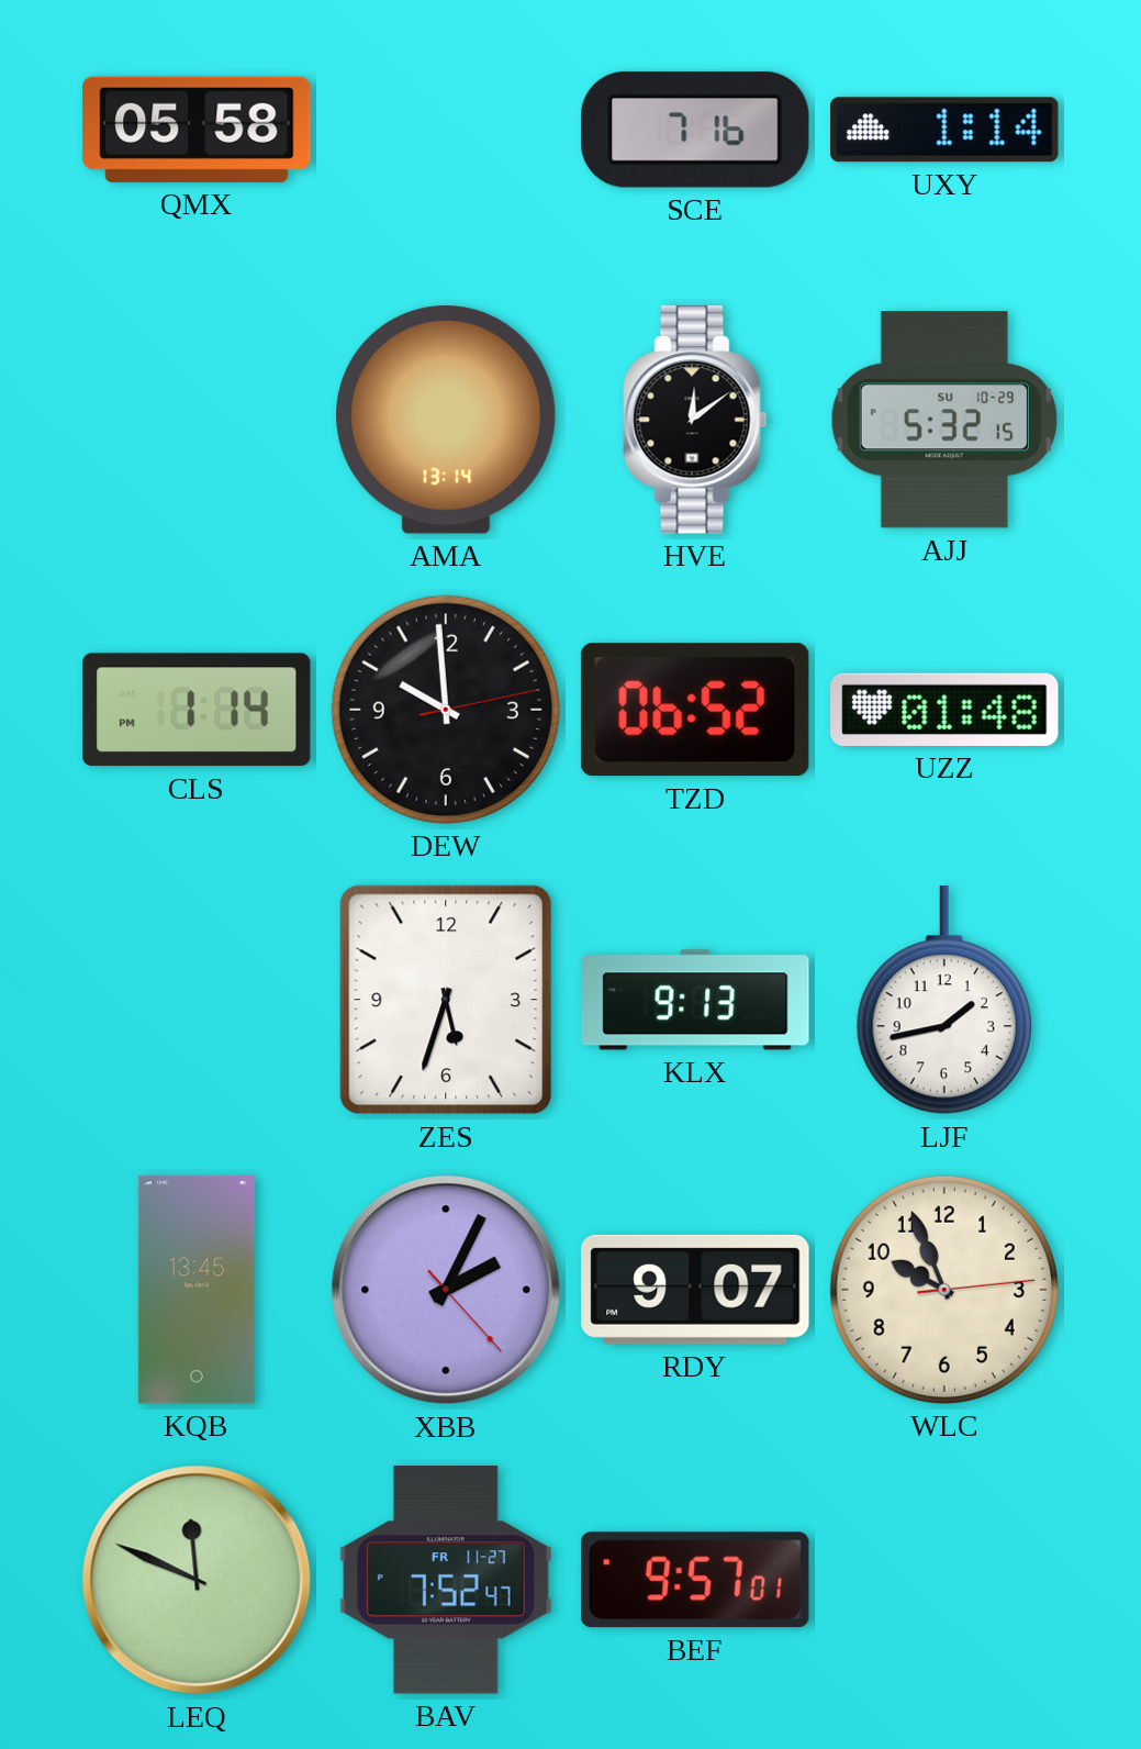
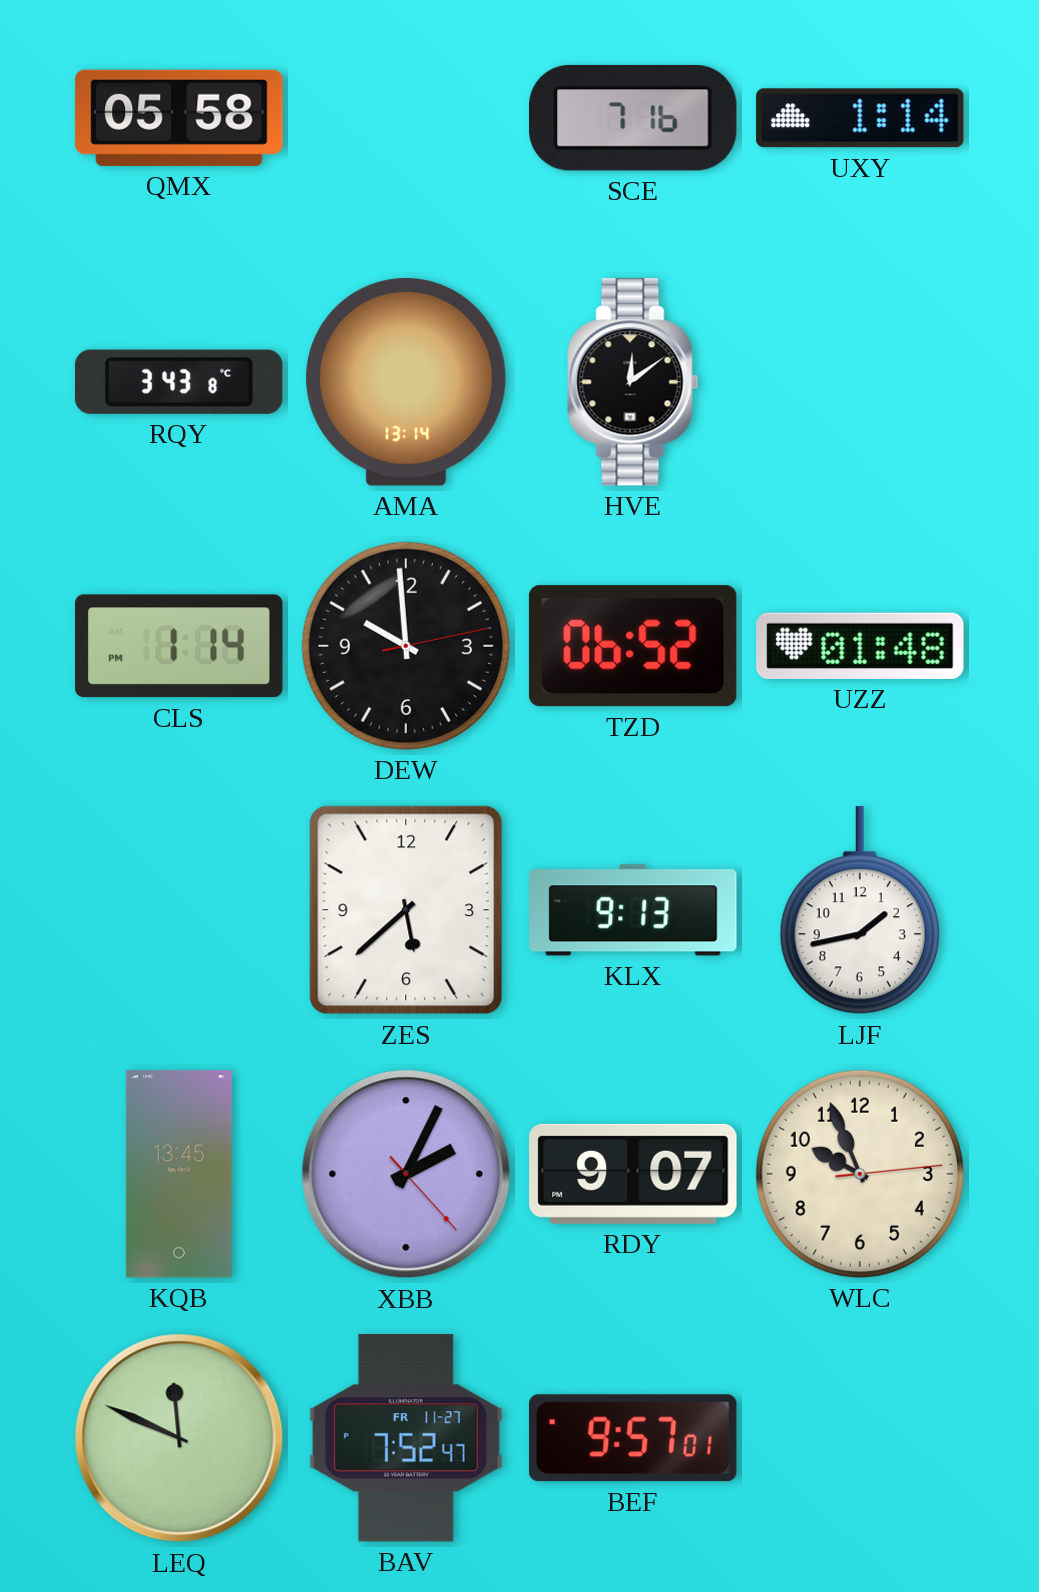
RQY: none -> 3:43 (179, 382)
AJJ: 5:32 -> none (944, 420)
ZES: 5:33 -> 5:38 (406, 910)
